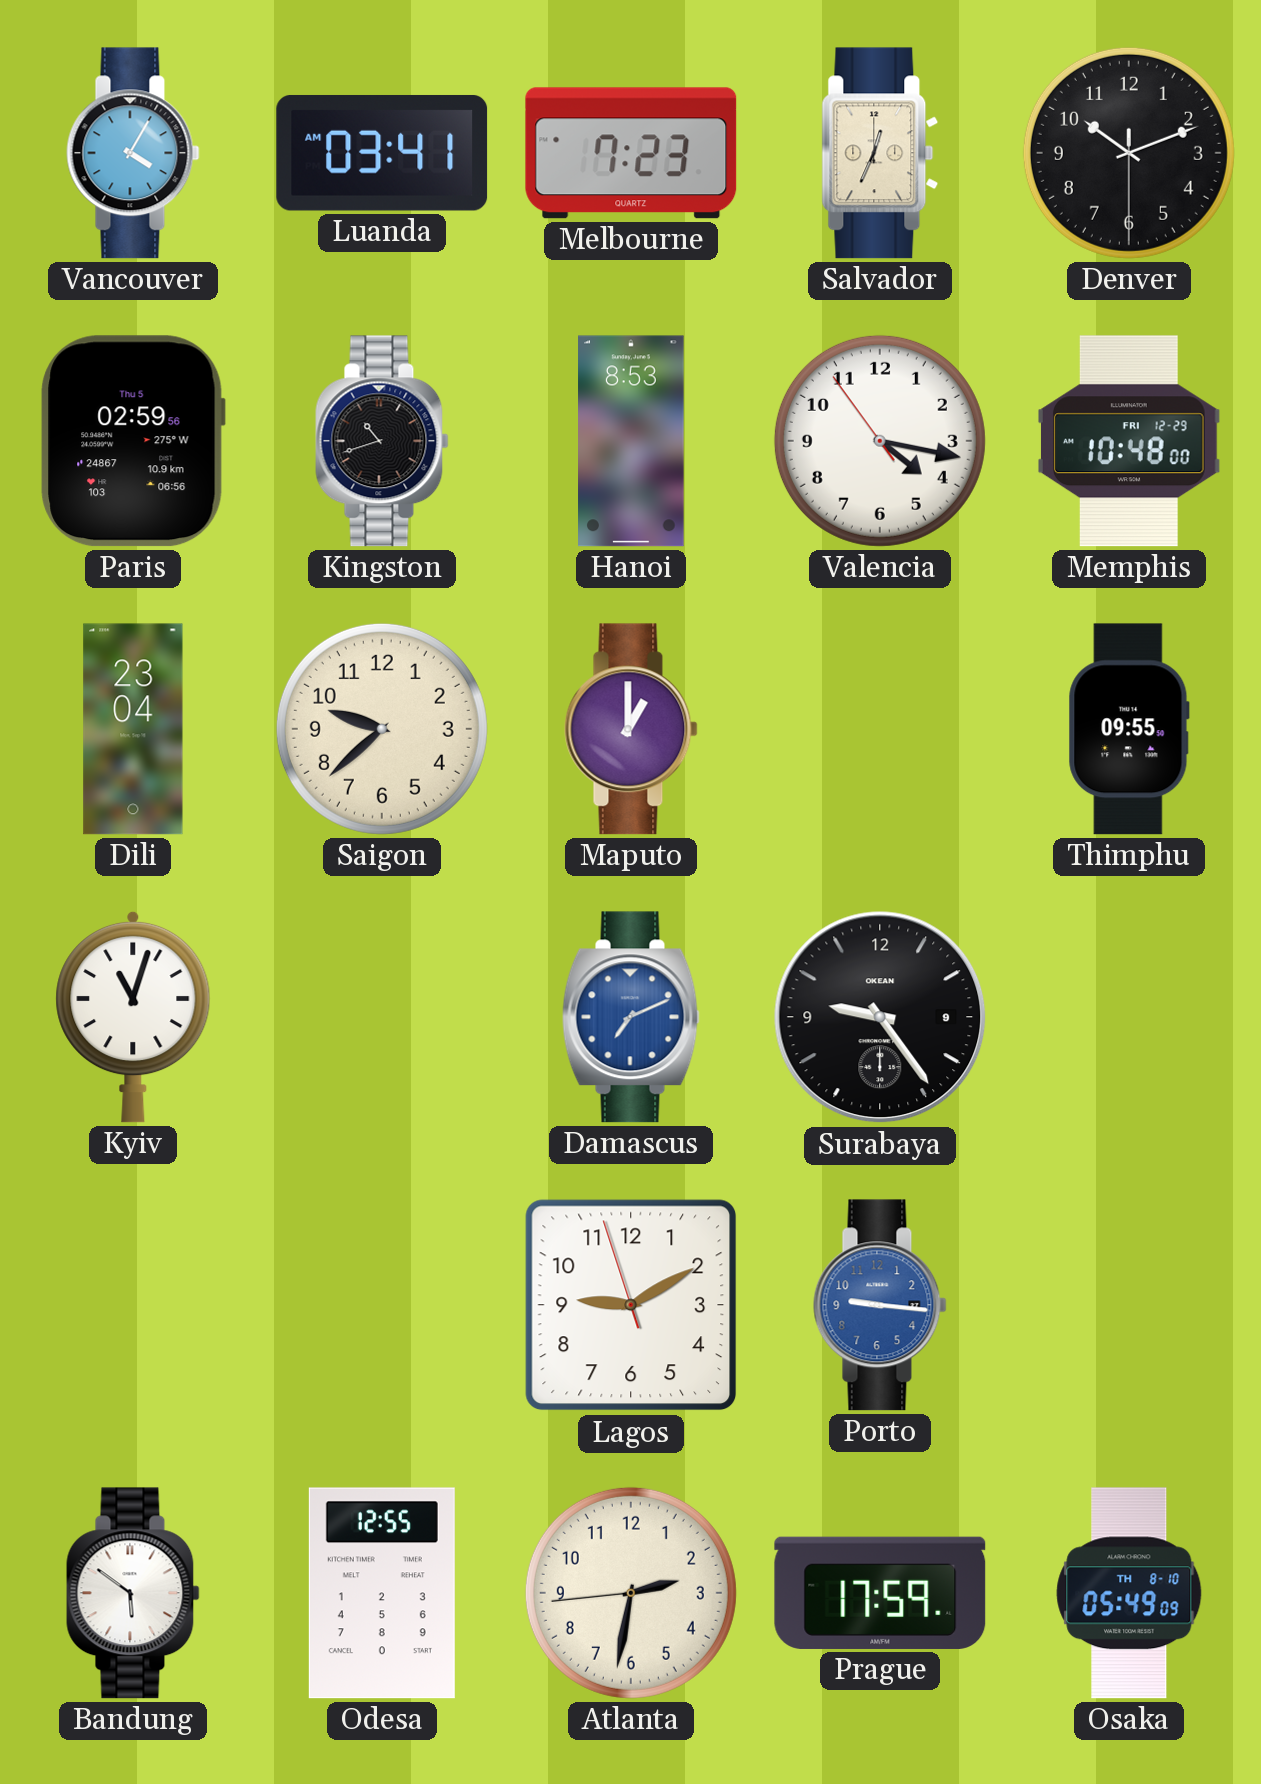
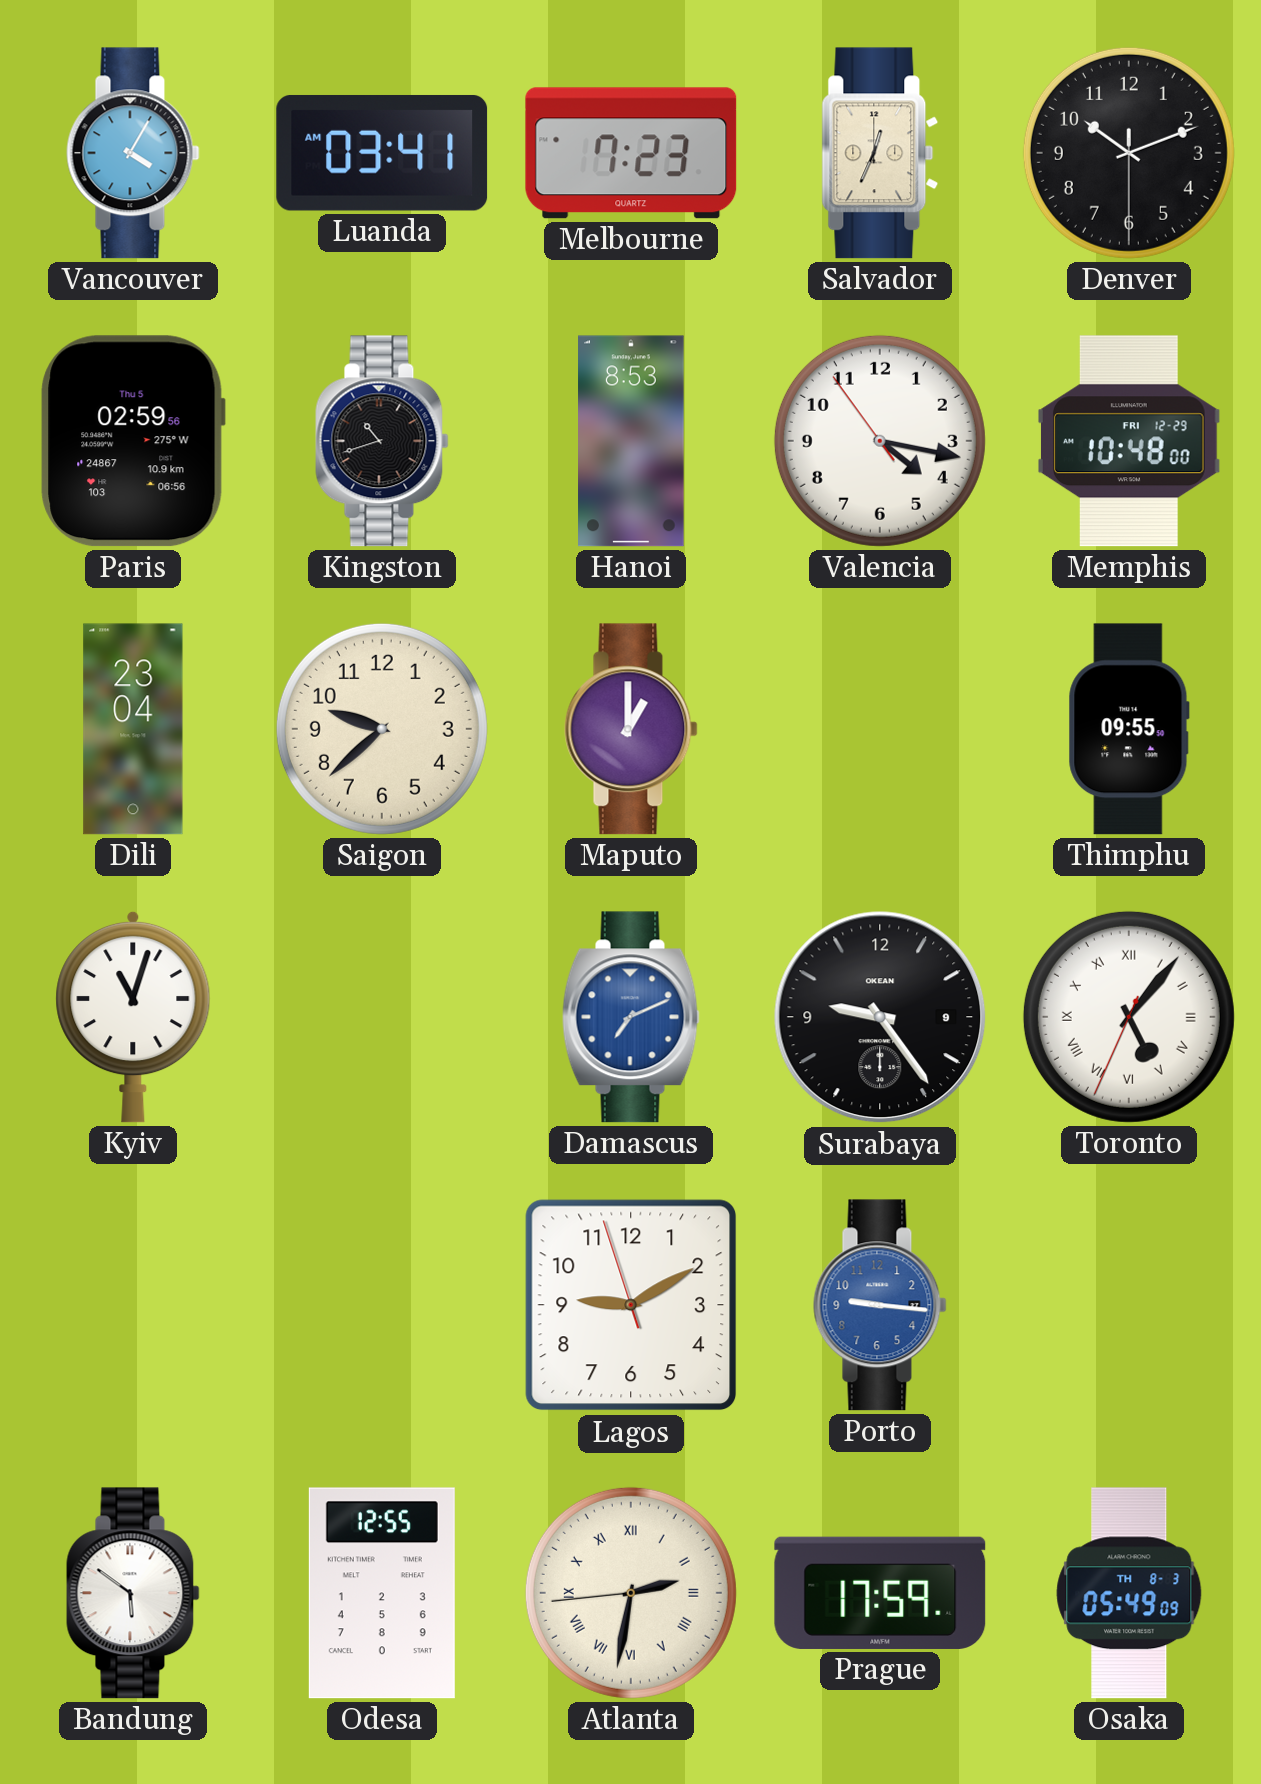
Toronto: none -> 5:06 (1129, 1017)
Atlanta numerals: Arabic -> Roman (631, 1593)
Osaka date: TH 8-10 -> TH 8-3 (1129, 1593)
